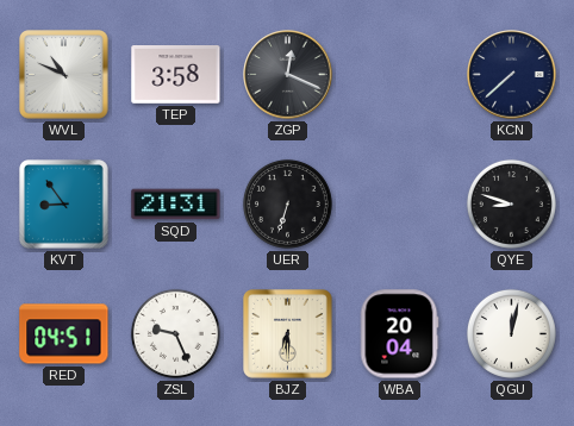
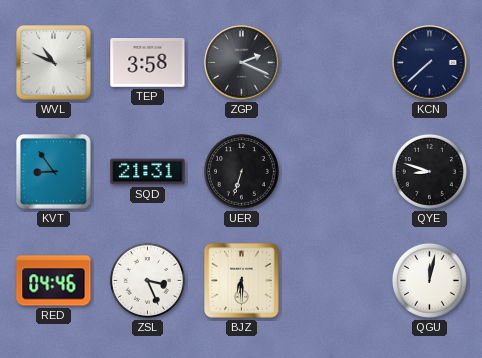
ZGP: 12:19 -> 2:19 (242, 63)
RED: 04:51 -> 04:46 (54, 281)
ZSL: 9:26 -> 3:26 (147, 280)
WBA: 20:04 -> none (399, 334)
